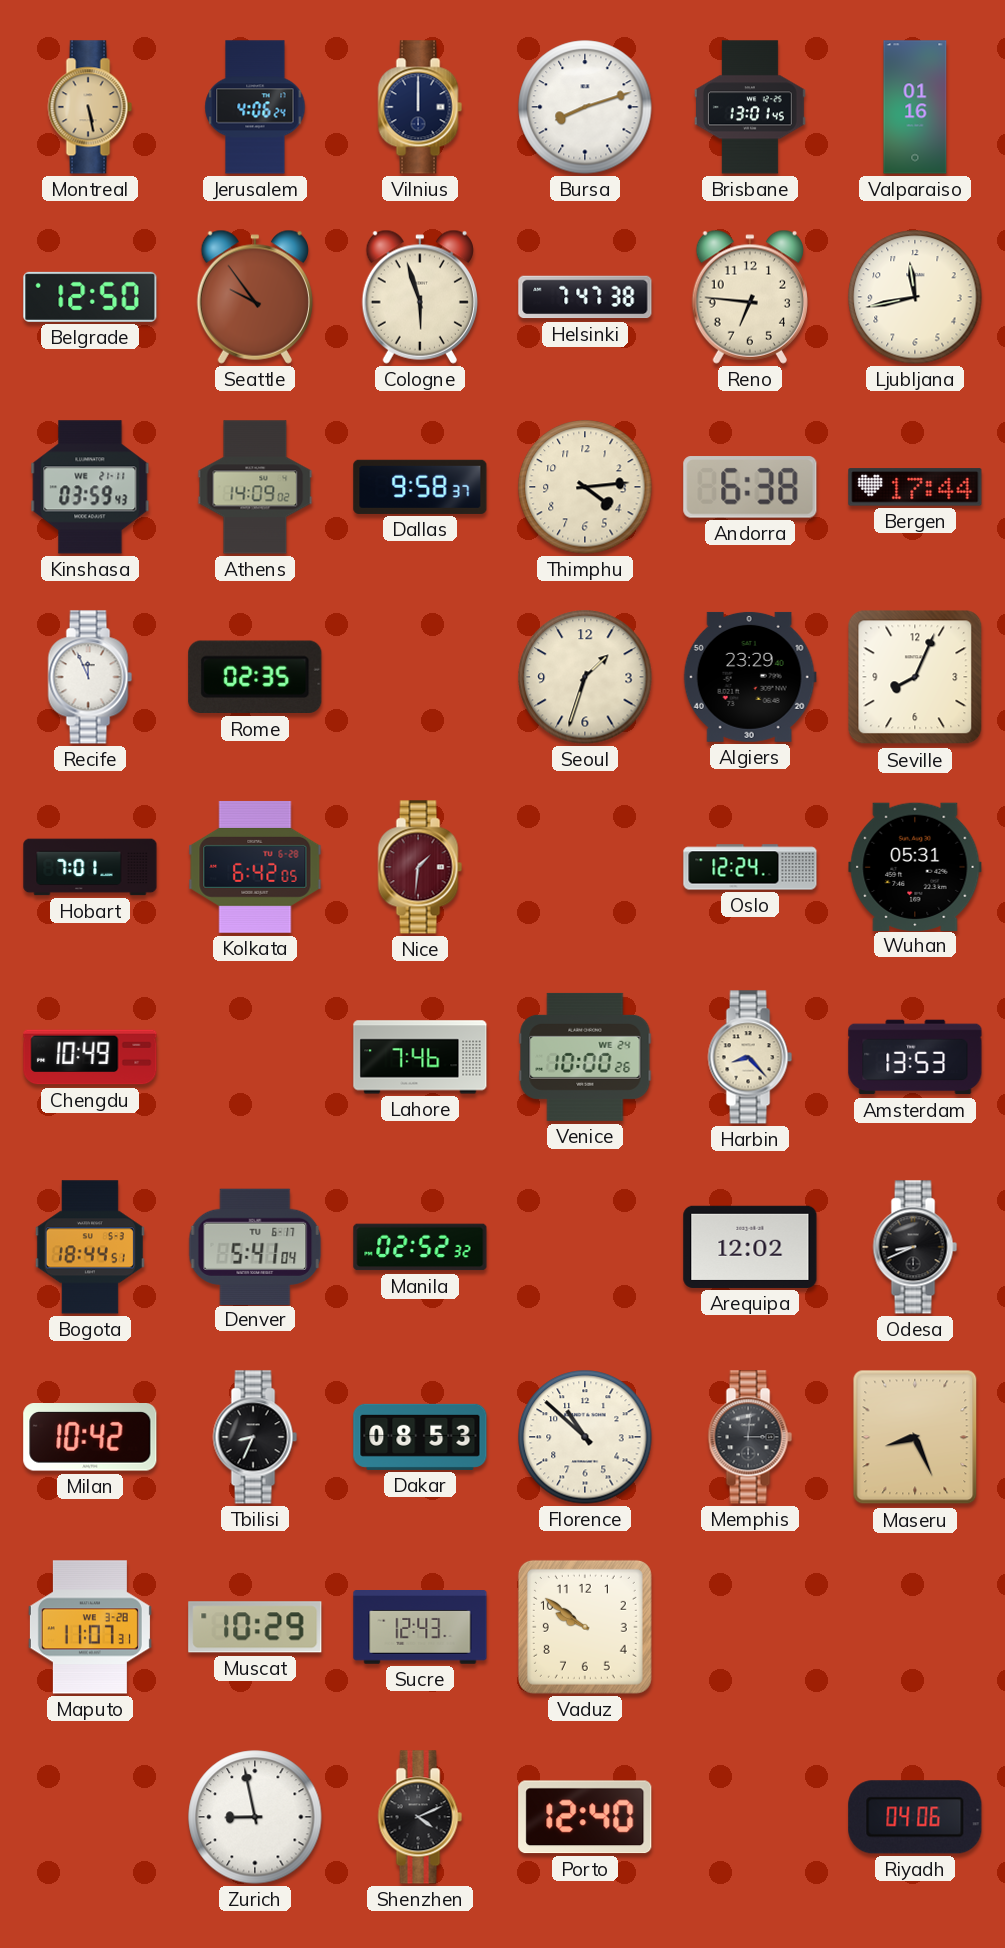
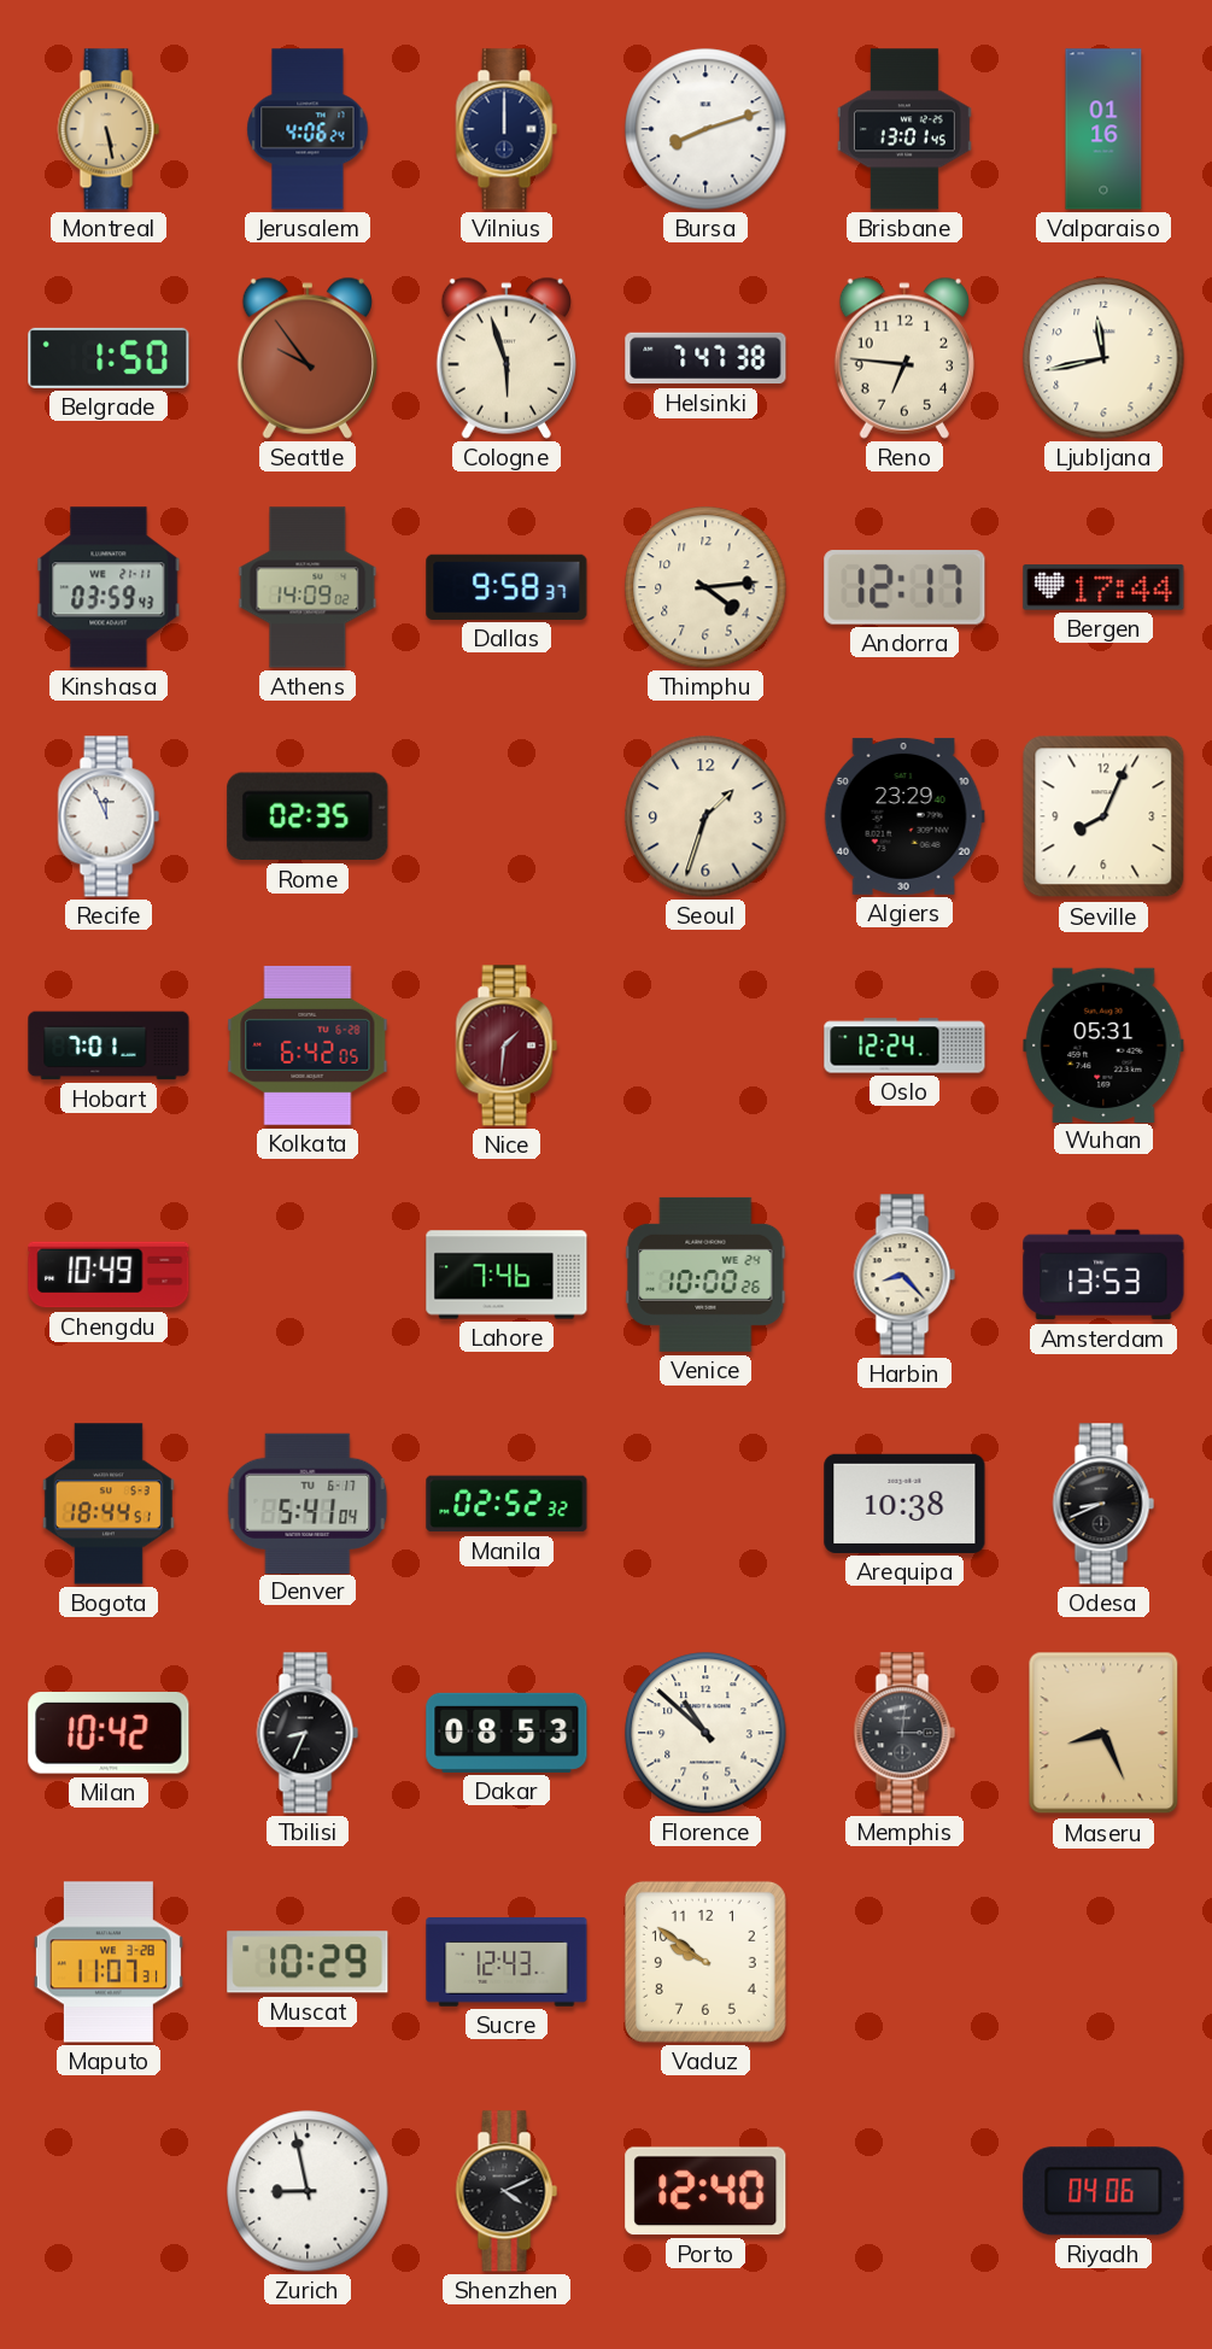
Belgrade: 12:50 -> 1:50 (109, 358)
Andorra: 6:38 -> 12:17 (904, 587)
Arequipa: 12:02 -> 10:38 (904, 1504)
